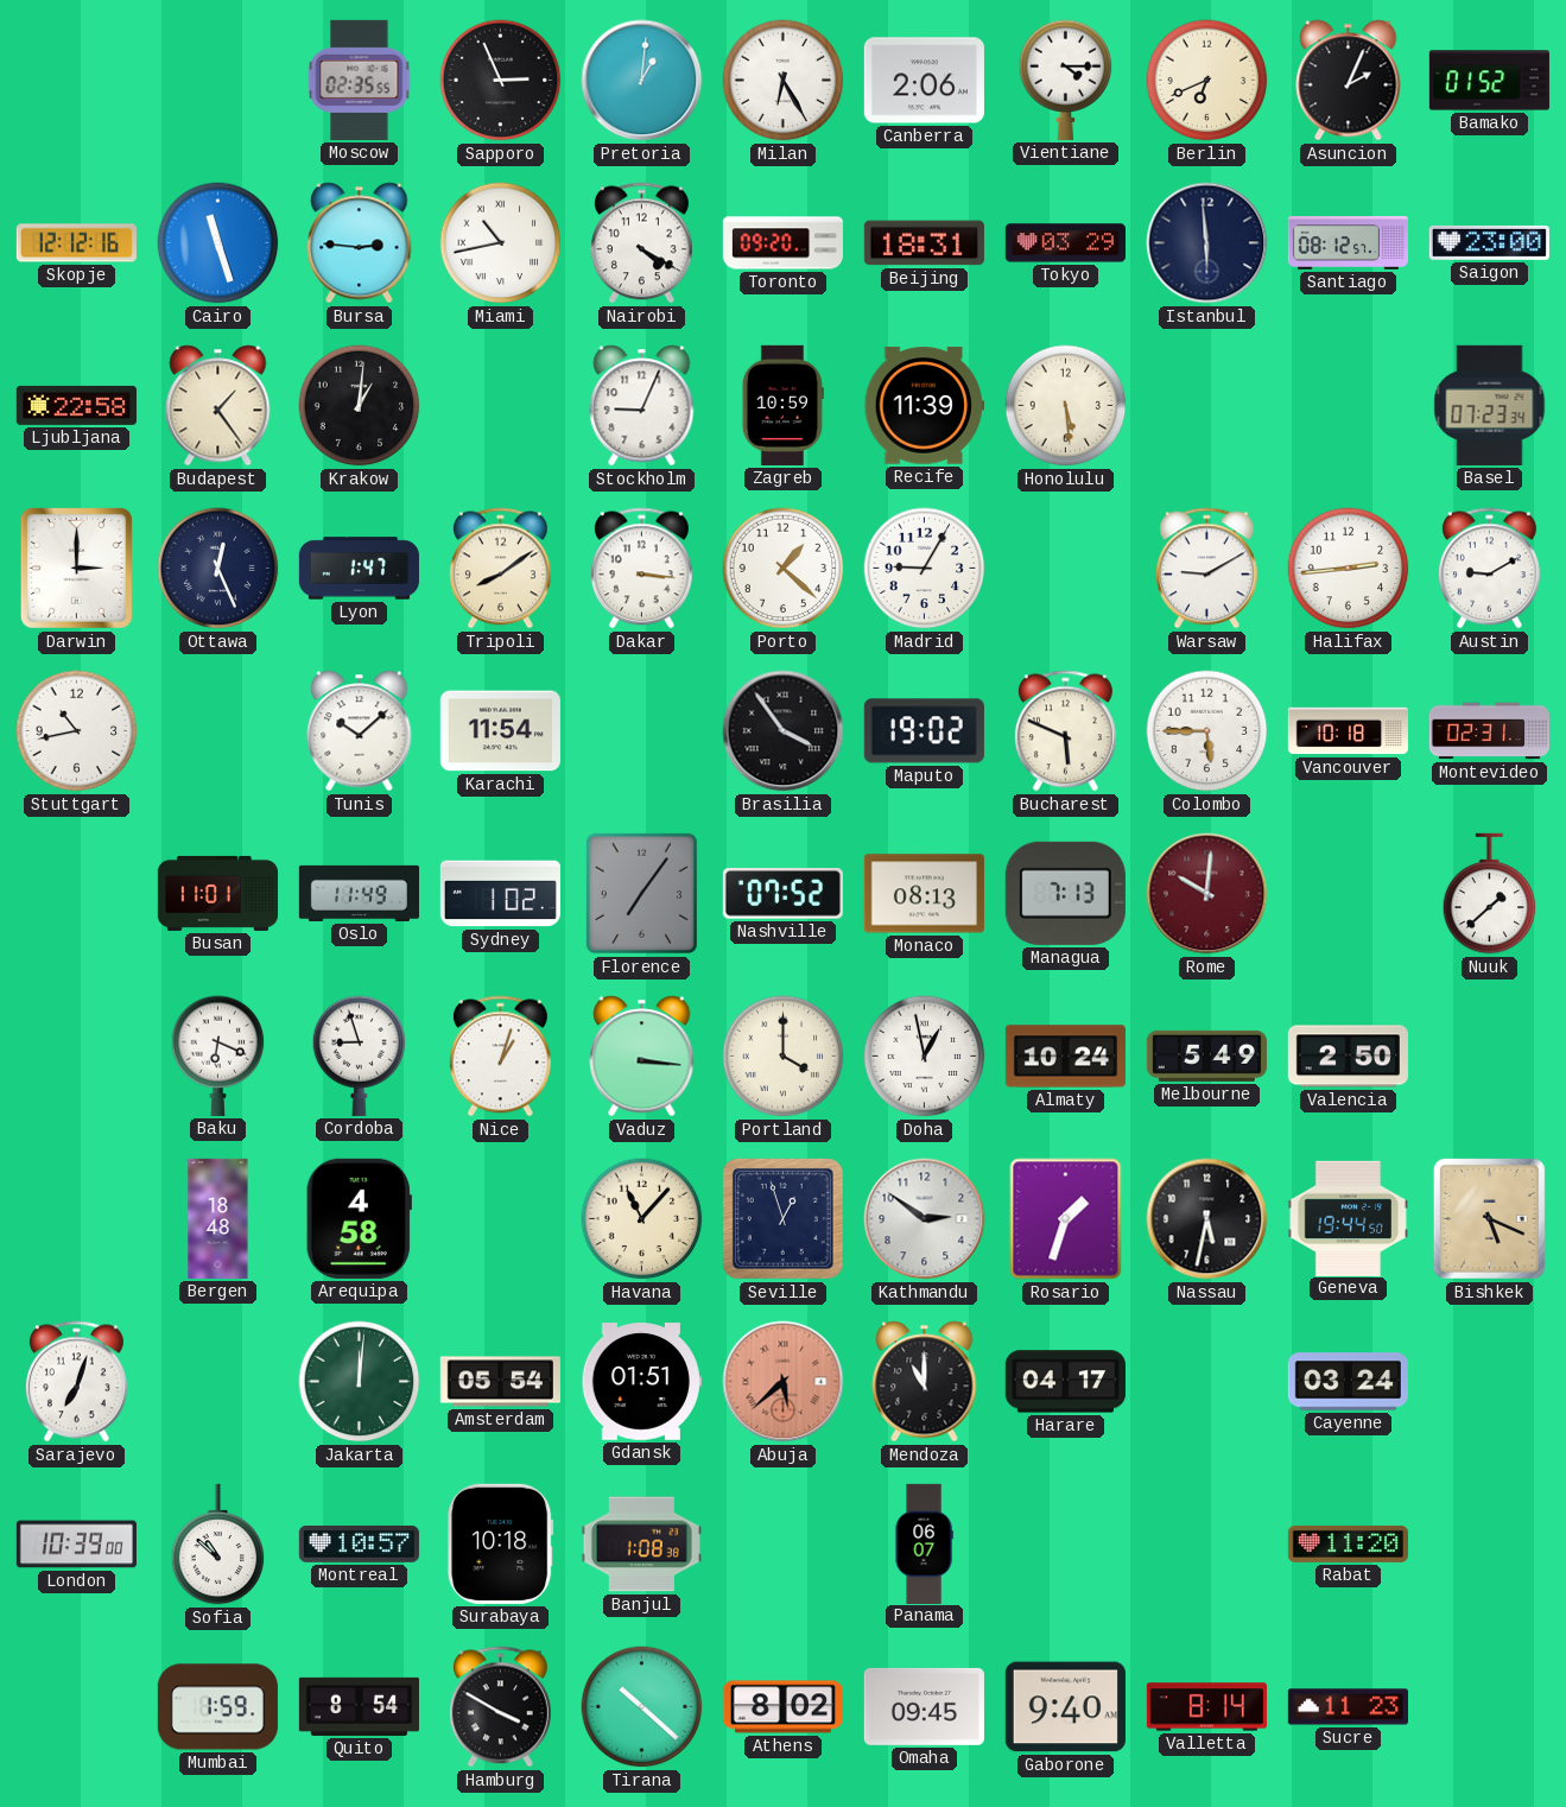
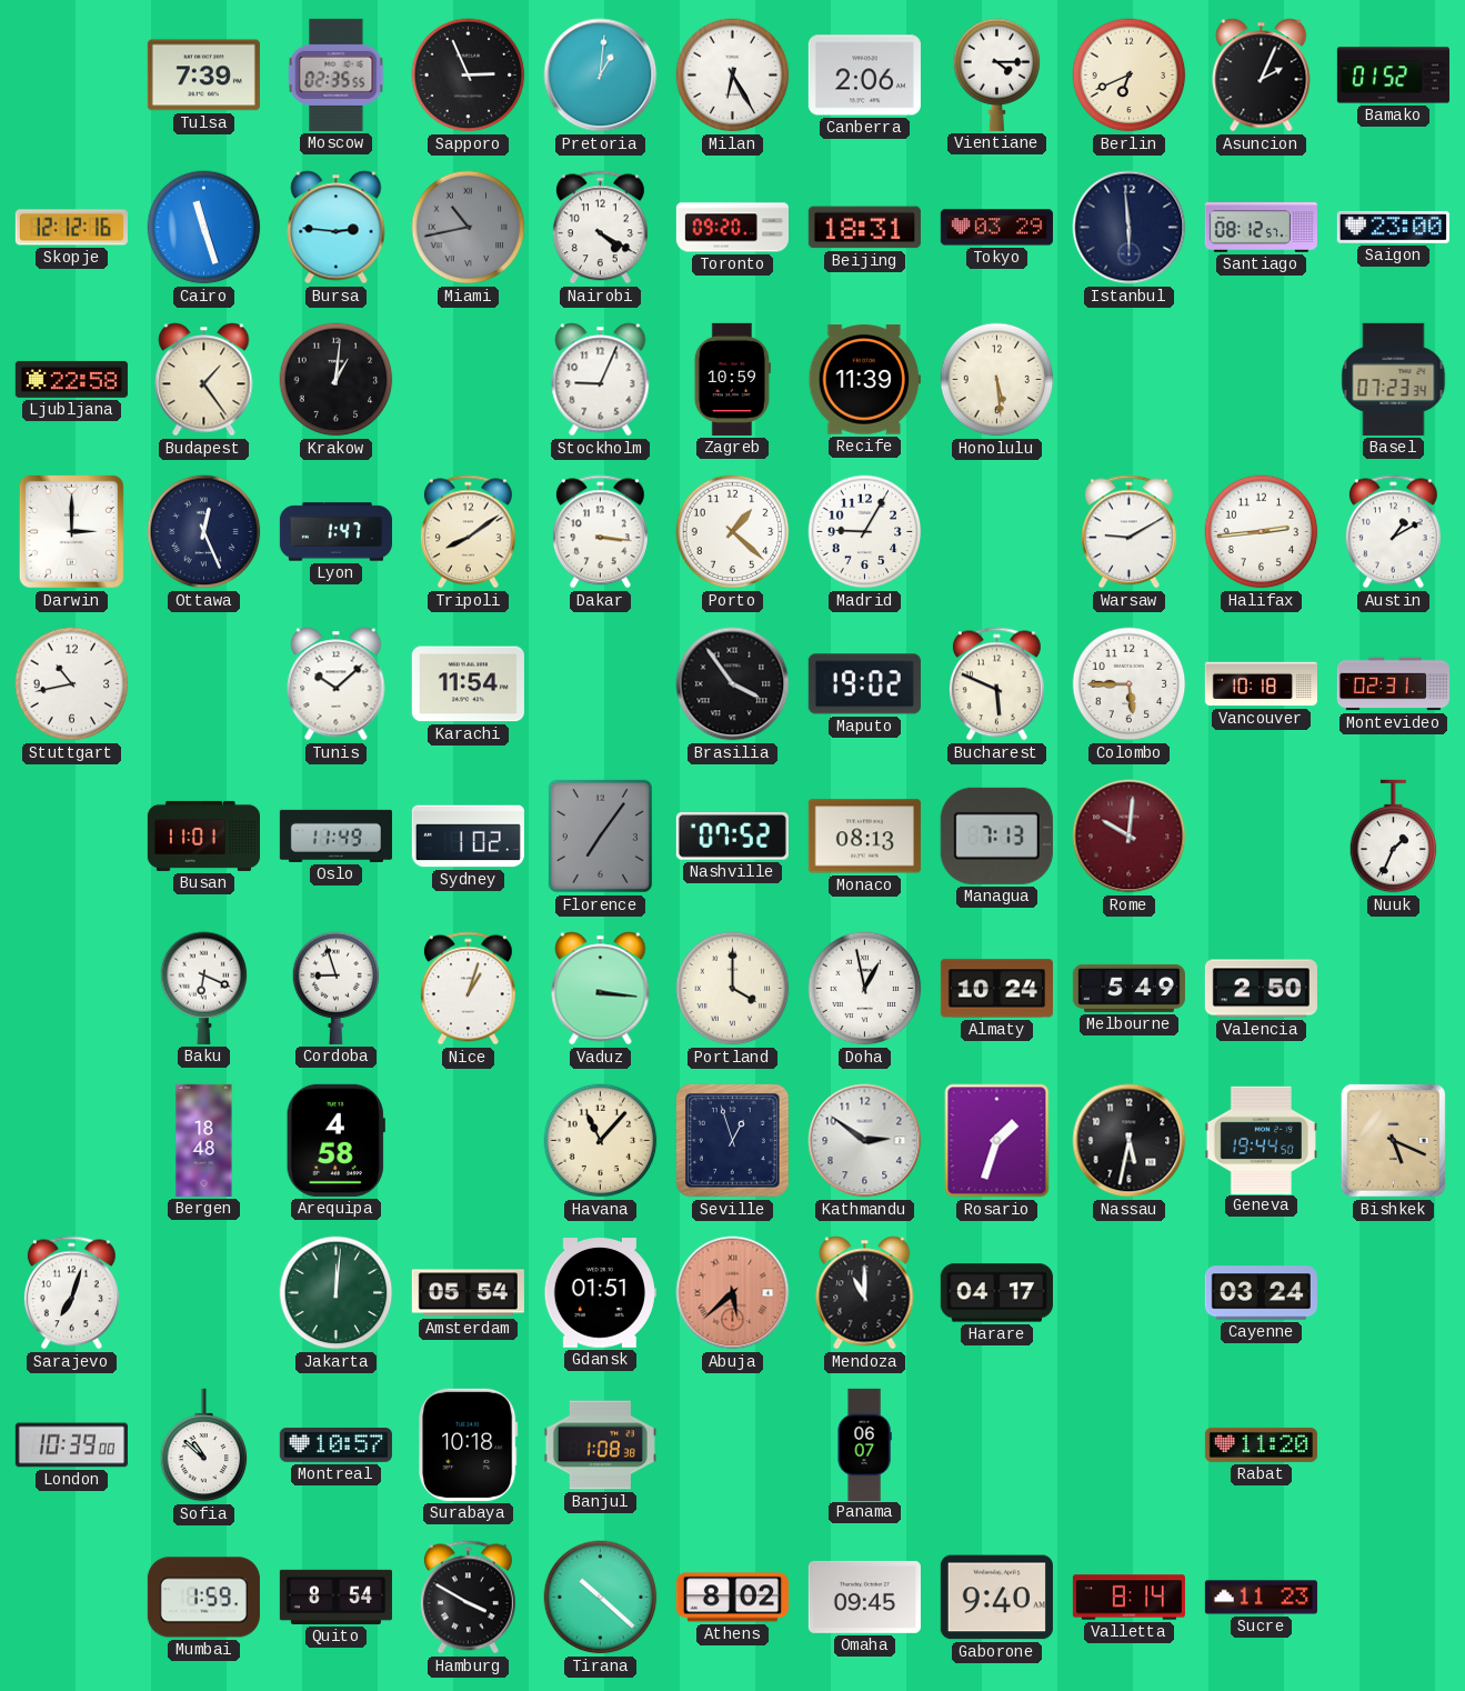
Tulsa: none -> 7:39 (203, 76)
Miami dial: white -> grey (469, 228)
Austin: 9:10 -> 1:10 (1393, 532)
Nuuk: 1:38 -> 1:34 (1394, 837)
